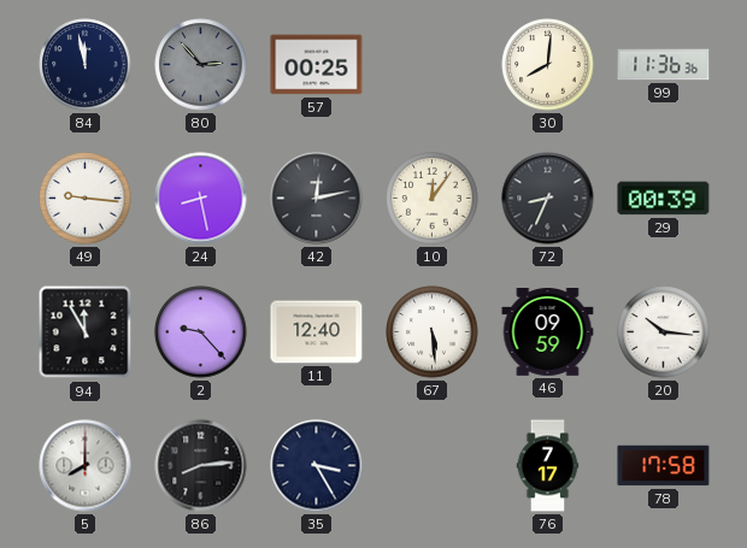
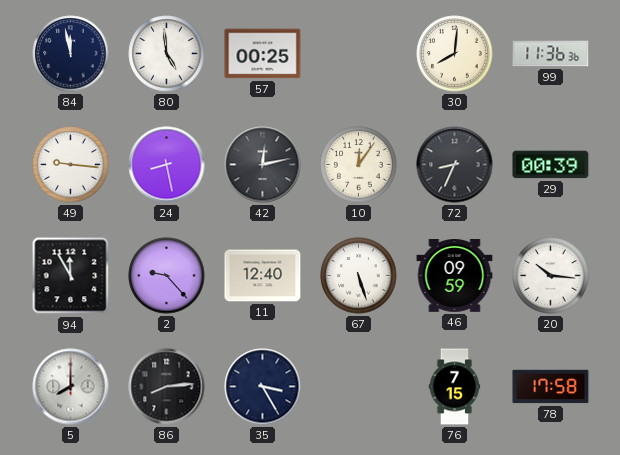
80: 2:53 -> 4:59 (167, 54)
80 dial: grey -> white (167, 54)
67: 5:29 -> 5:27 (359, 276)
76: 7:17 -> 7:15 (455, 387)
